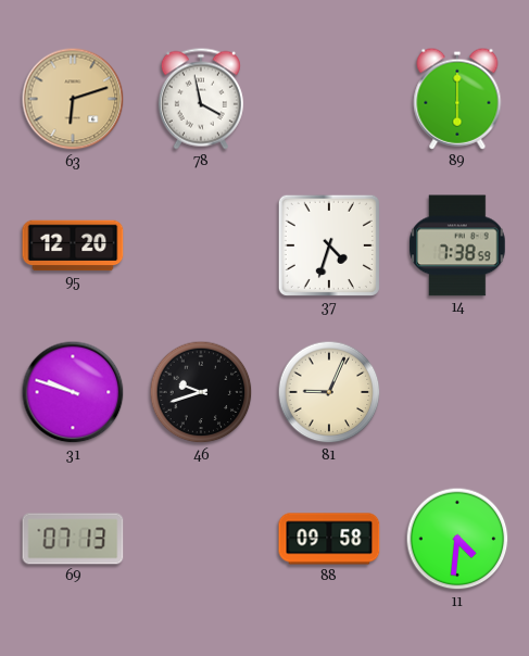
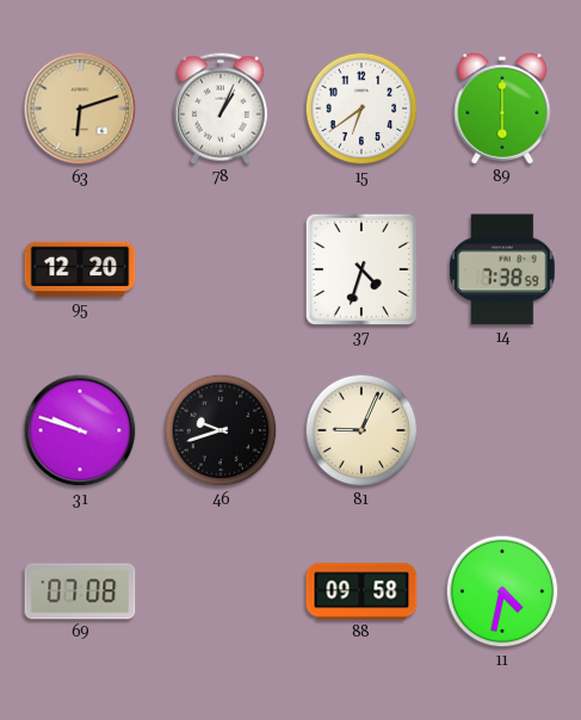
78: 3:58 -> 1:04 (221, 108)
15: none -> 6:39 (361, 108)
69: 07:13 -> 07:08 (80, 591)
11: 4:31 -> 4:32 (502, 591)
